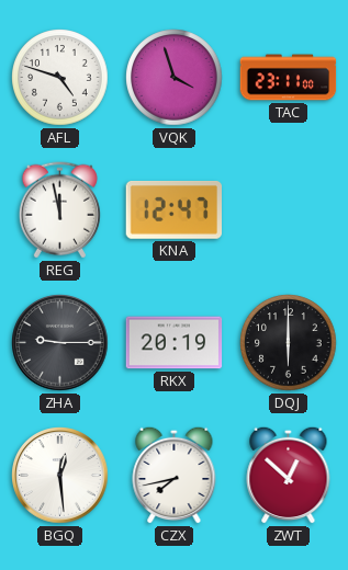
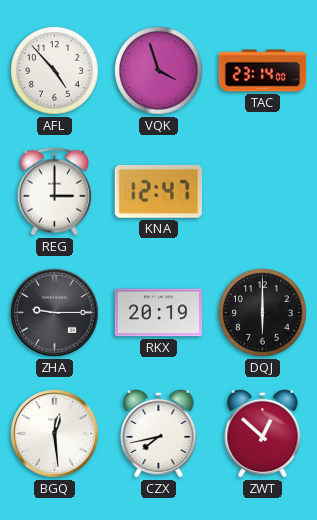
AFL: 4:48 -> 4:53 (55, 71)
TAC: 23:11 -> 23:14 (263, 71)
REG: 11:58 -> 3:00 (54, 192)
